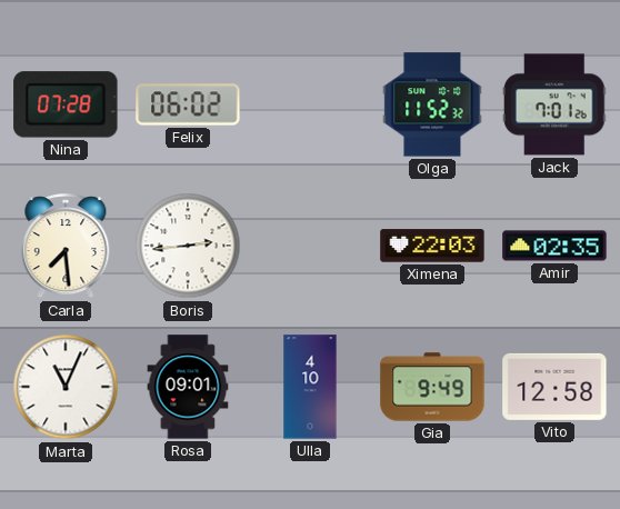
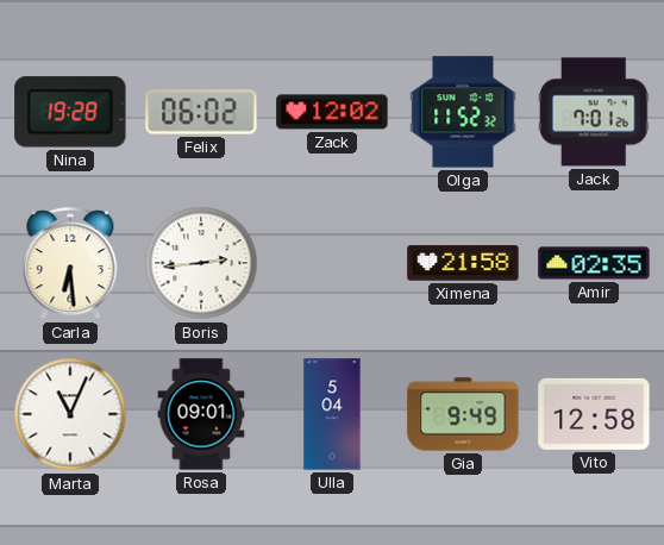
Nina: 07:28 -> 19:28 (70, 112)
Zack: none -> 12:02 (332, 112)
Carla: 7:29 -> 6:29 (70, 264)
Ximena: 22:03 -> 21:58 (463, 263)
Ulla: 4:10 -> 5:04 (332, 414)
